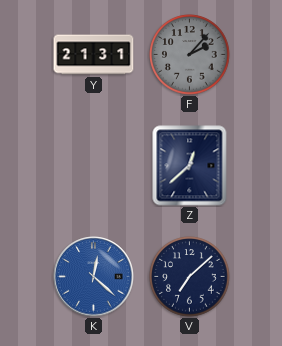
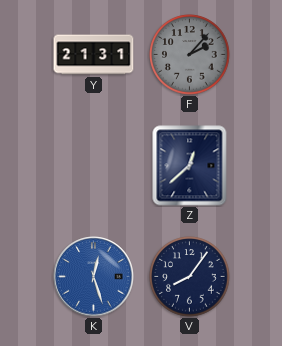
K: 12:22 -> 12:27 (94, 277)
V: 7:08 -> 8:06 (190, 277)
